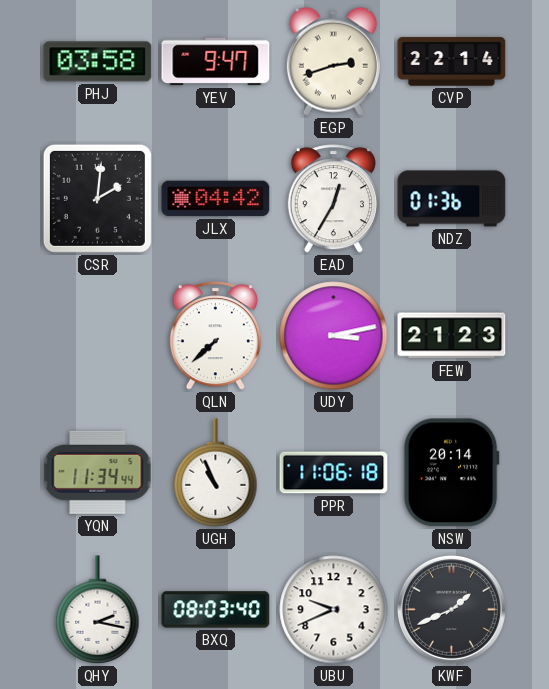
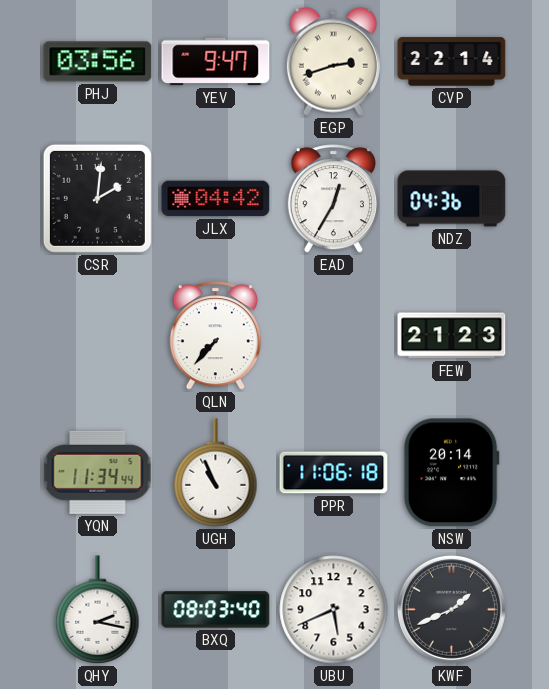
PHJ: 03:58 -> 03:56 (98, 62)
NDZ: 01:36 -> 04:36 (452, 199)
QLN: 7:38 -> 7:37 (215, 336)
UDY: 3:13 -> none (334, 336)
UBU: 9:41 -> 5:41 (334, 610)
